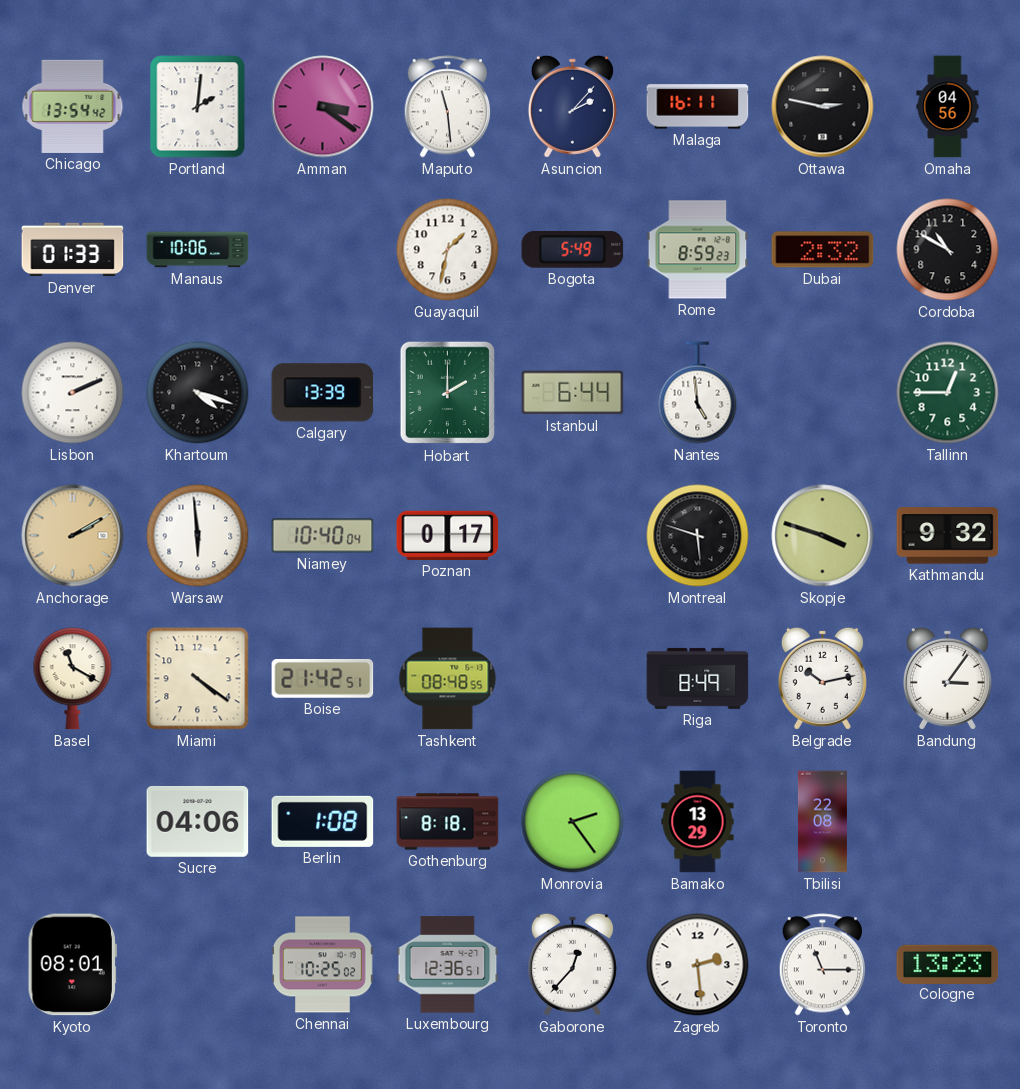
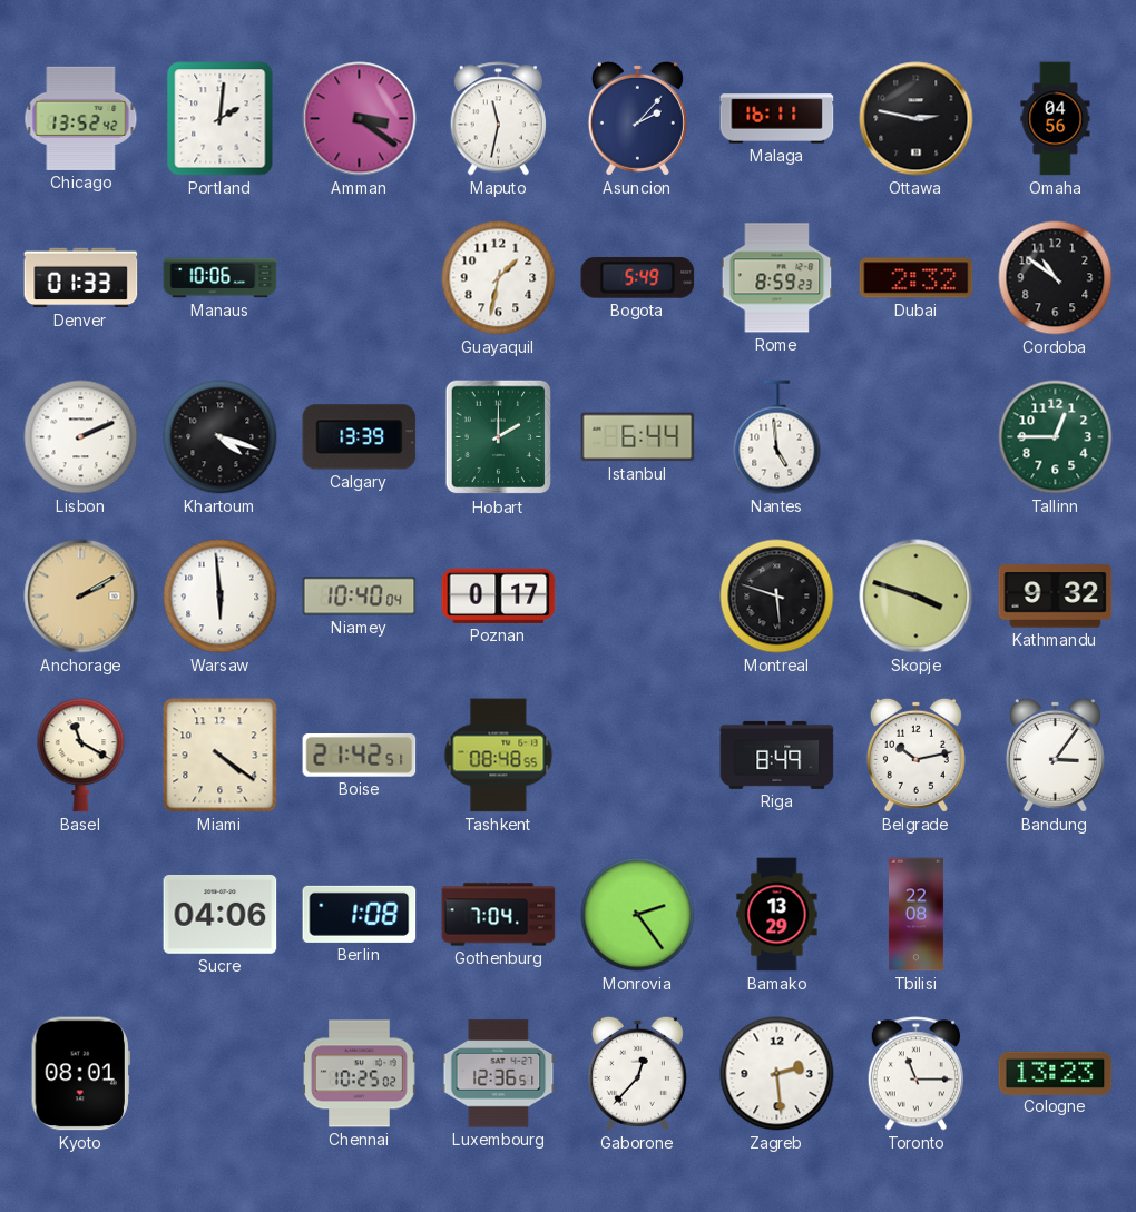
Chicago: 13:54 -> 13:52 (81, 118)
Maputo: 11:29 -> 11:32 (498, 119)
Cordoba: 10:50 -> 10:51 (1056, 278)
Gothenburg: 8:18 -> 7:04 (499, 915)
